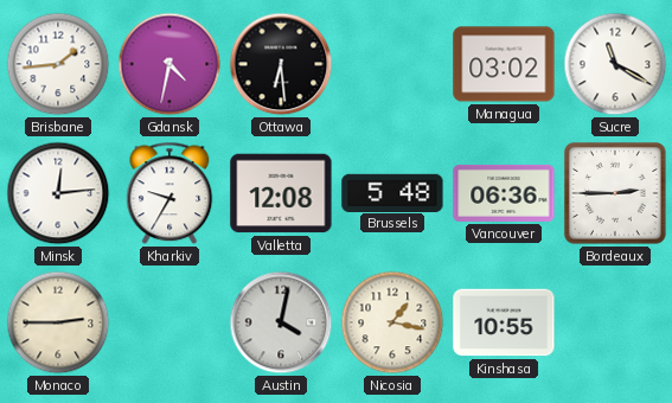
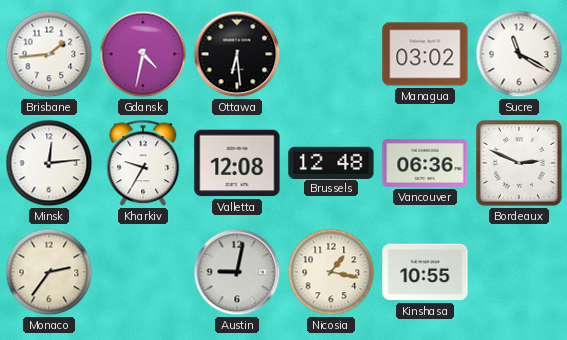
Brussels: 5:48 -> 12:48 (331, 162)
Bordeaux: 2:45 -> 2:49 (519, 163)
Monaco: 2:45 -> 2:36 (49, 272)
Austin: 4:02 -> 9:02 (237, 272)
